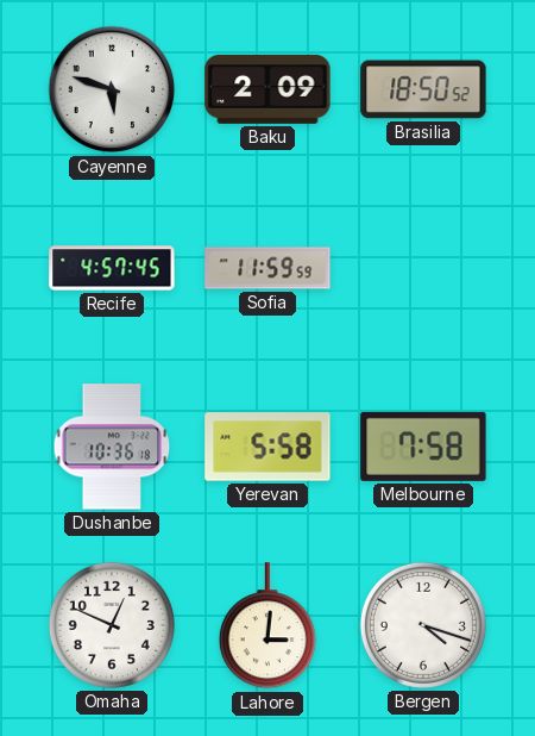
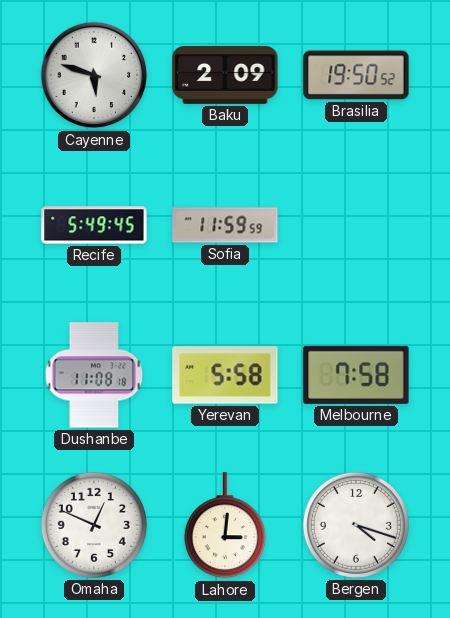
Brasilia: 18:50 -> 19:50 (356, 75)
Recife: 4:57 -> 5:49 (94, 225)
Dushanbe: 10:36 -> 11:08 (94, 375)
